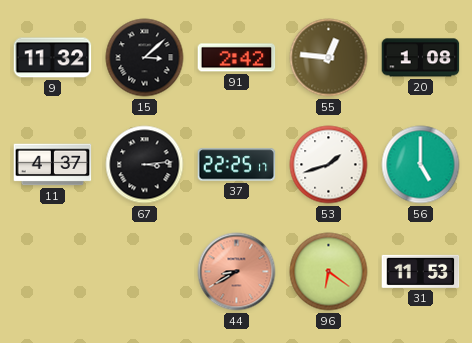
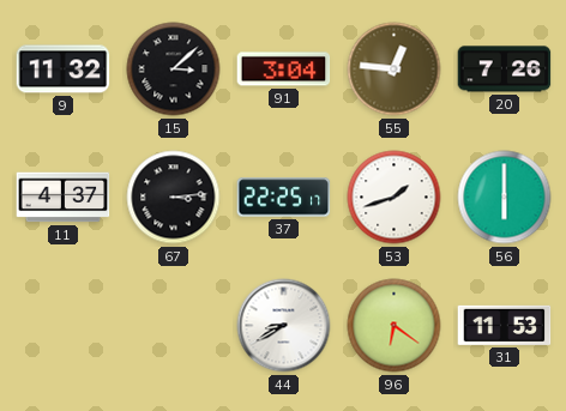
91: 2:42 -> 3:04 (284, 69)
20: 1:08 -> 7:26 (505, 69)
56: 5:00 -> 6:00 (505, 198)
44 dial: salmon -> white (284, 326)
